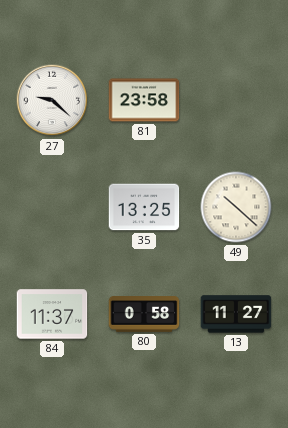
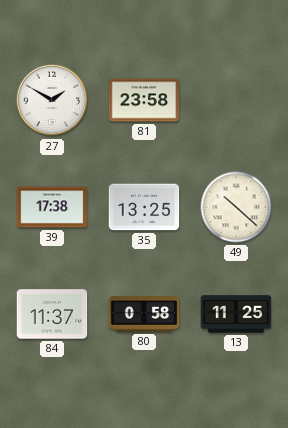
27: 9:22 -> 1:50 (52, 100)
39: none -> 17:38 (52, 207)
13: 11:27 -> 11:25 (236, 314)
